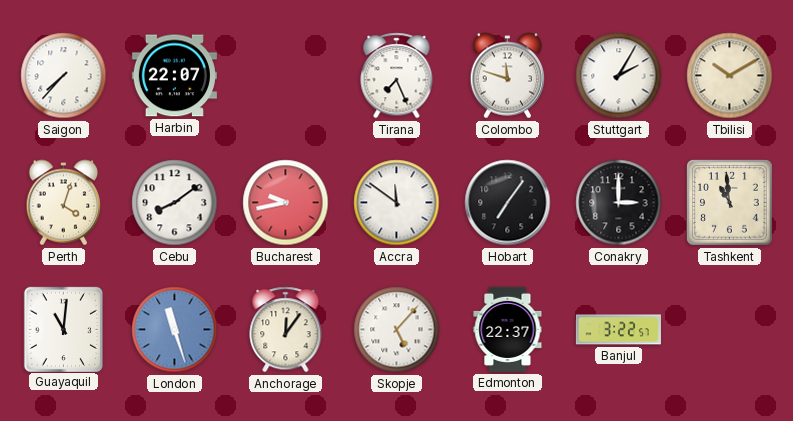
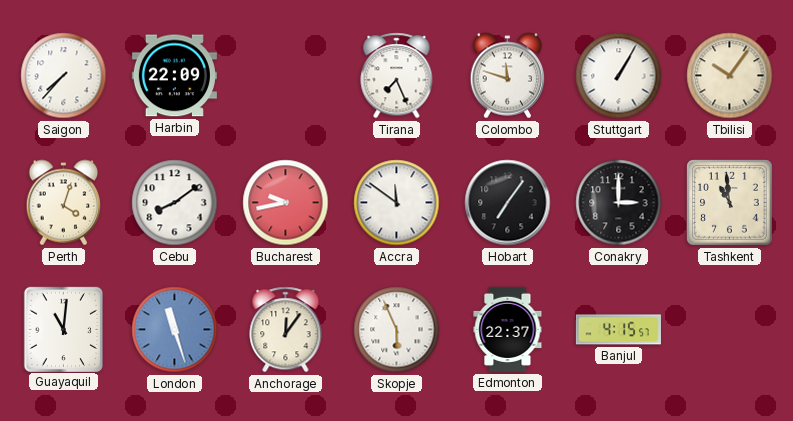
Harbin: 22:07 -> 22:09 (174, 76)
Stuttgart: 2:05 -> 1:05 (619, 76)
Tbilisi: 10:10 -> 10:06 (730, 76)
Skopje: 5:07 -> 5:56 (397, 330)
Banjul: 3:22 -> 4:15 (618, 330)
